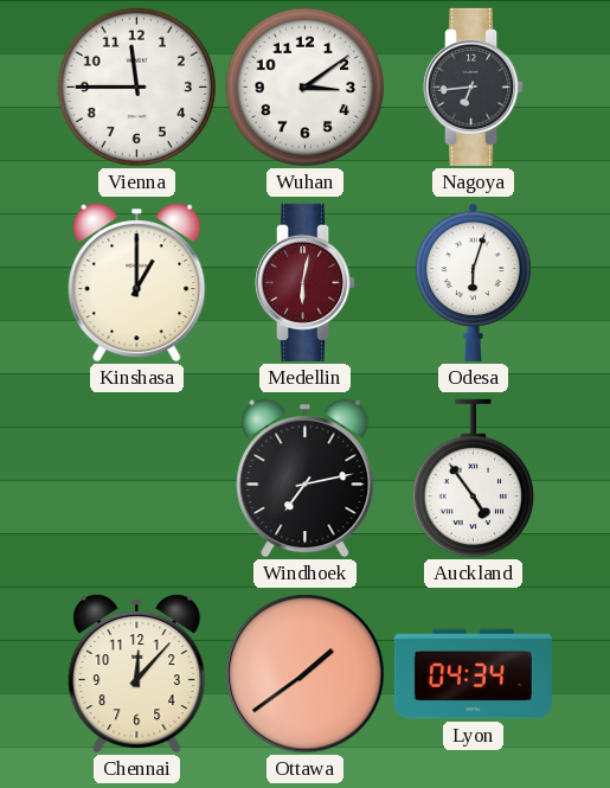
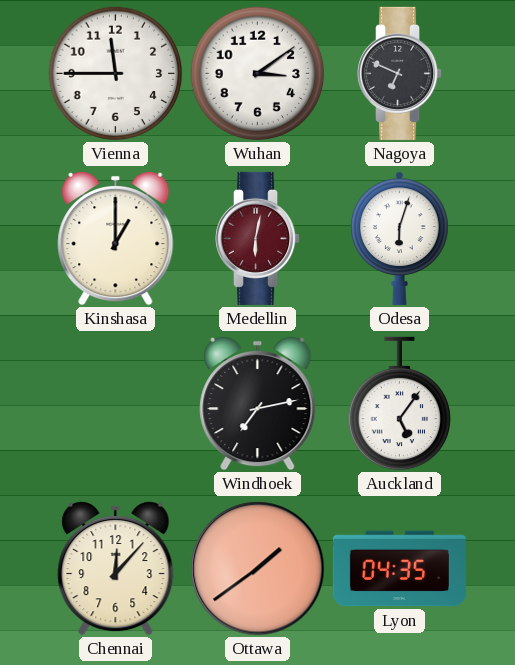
Nagoya: 6:44 -> 6:49 (400, 73)
Auckland: 4:54 -> 5:06 (399, 404)
Lyon: 04:34 -> 04:35 (399, 569)
